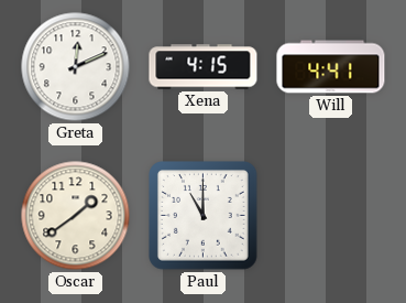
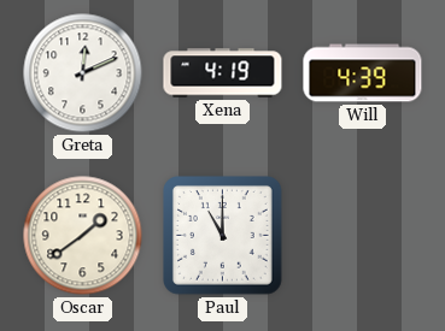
Xena: 4:15 -> 4:19 (223, 73)
Will: 4:41 -> 4:39 (363, 73)
